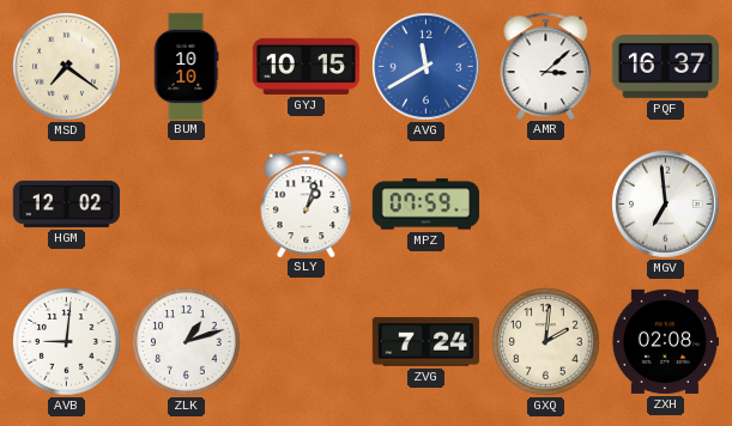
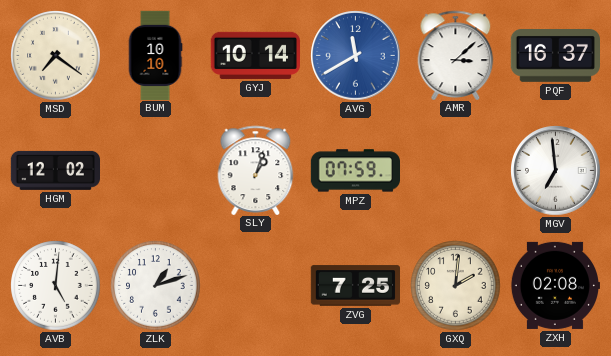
GYJ: 10:15 -> 10:14 (255, 55)
AVB: 9:01 -> 5:01 (56, 286)
ZVG: 7:24 -> 7:25 (355, 286)
